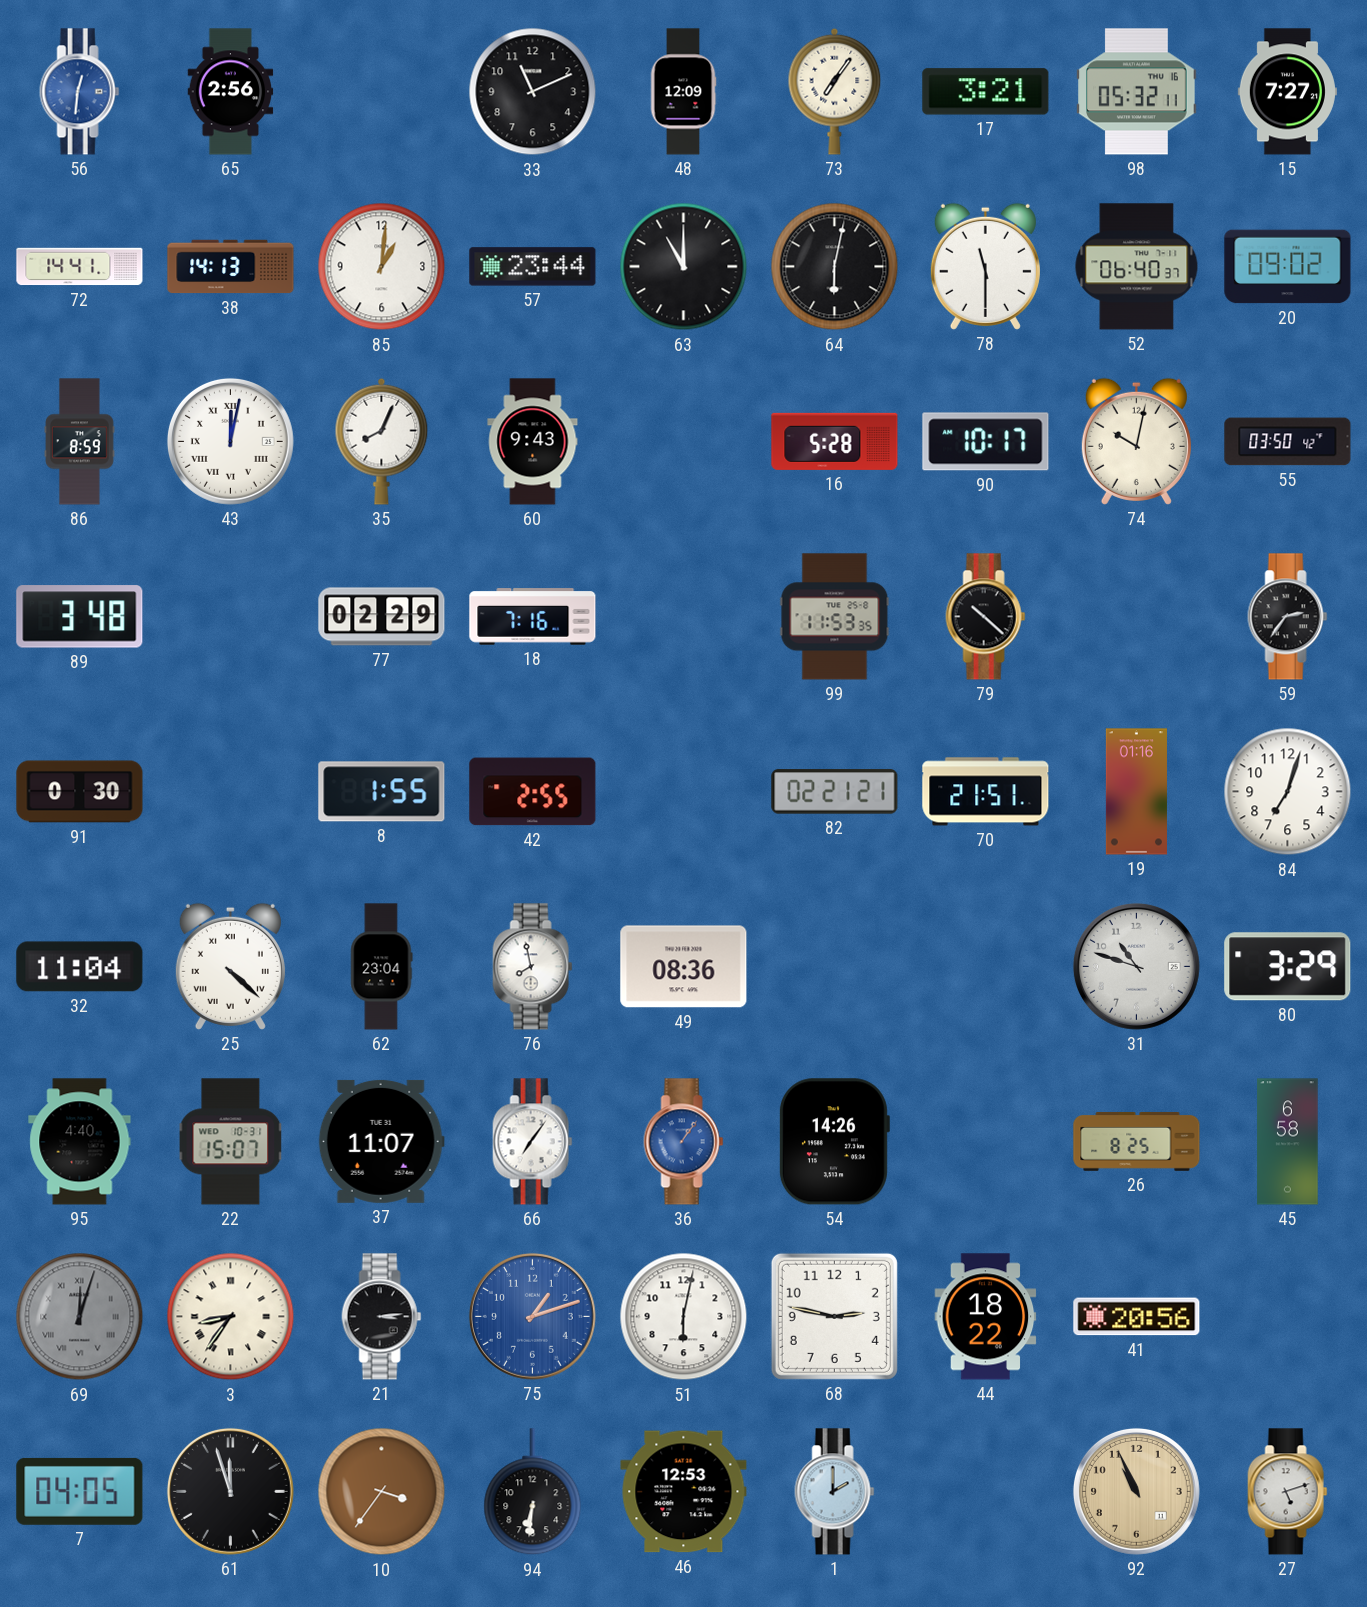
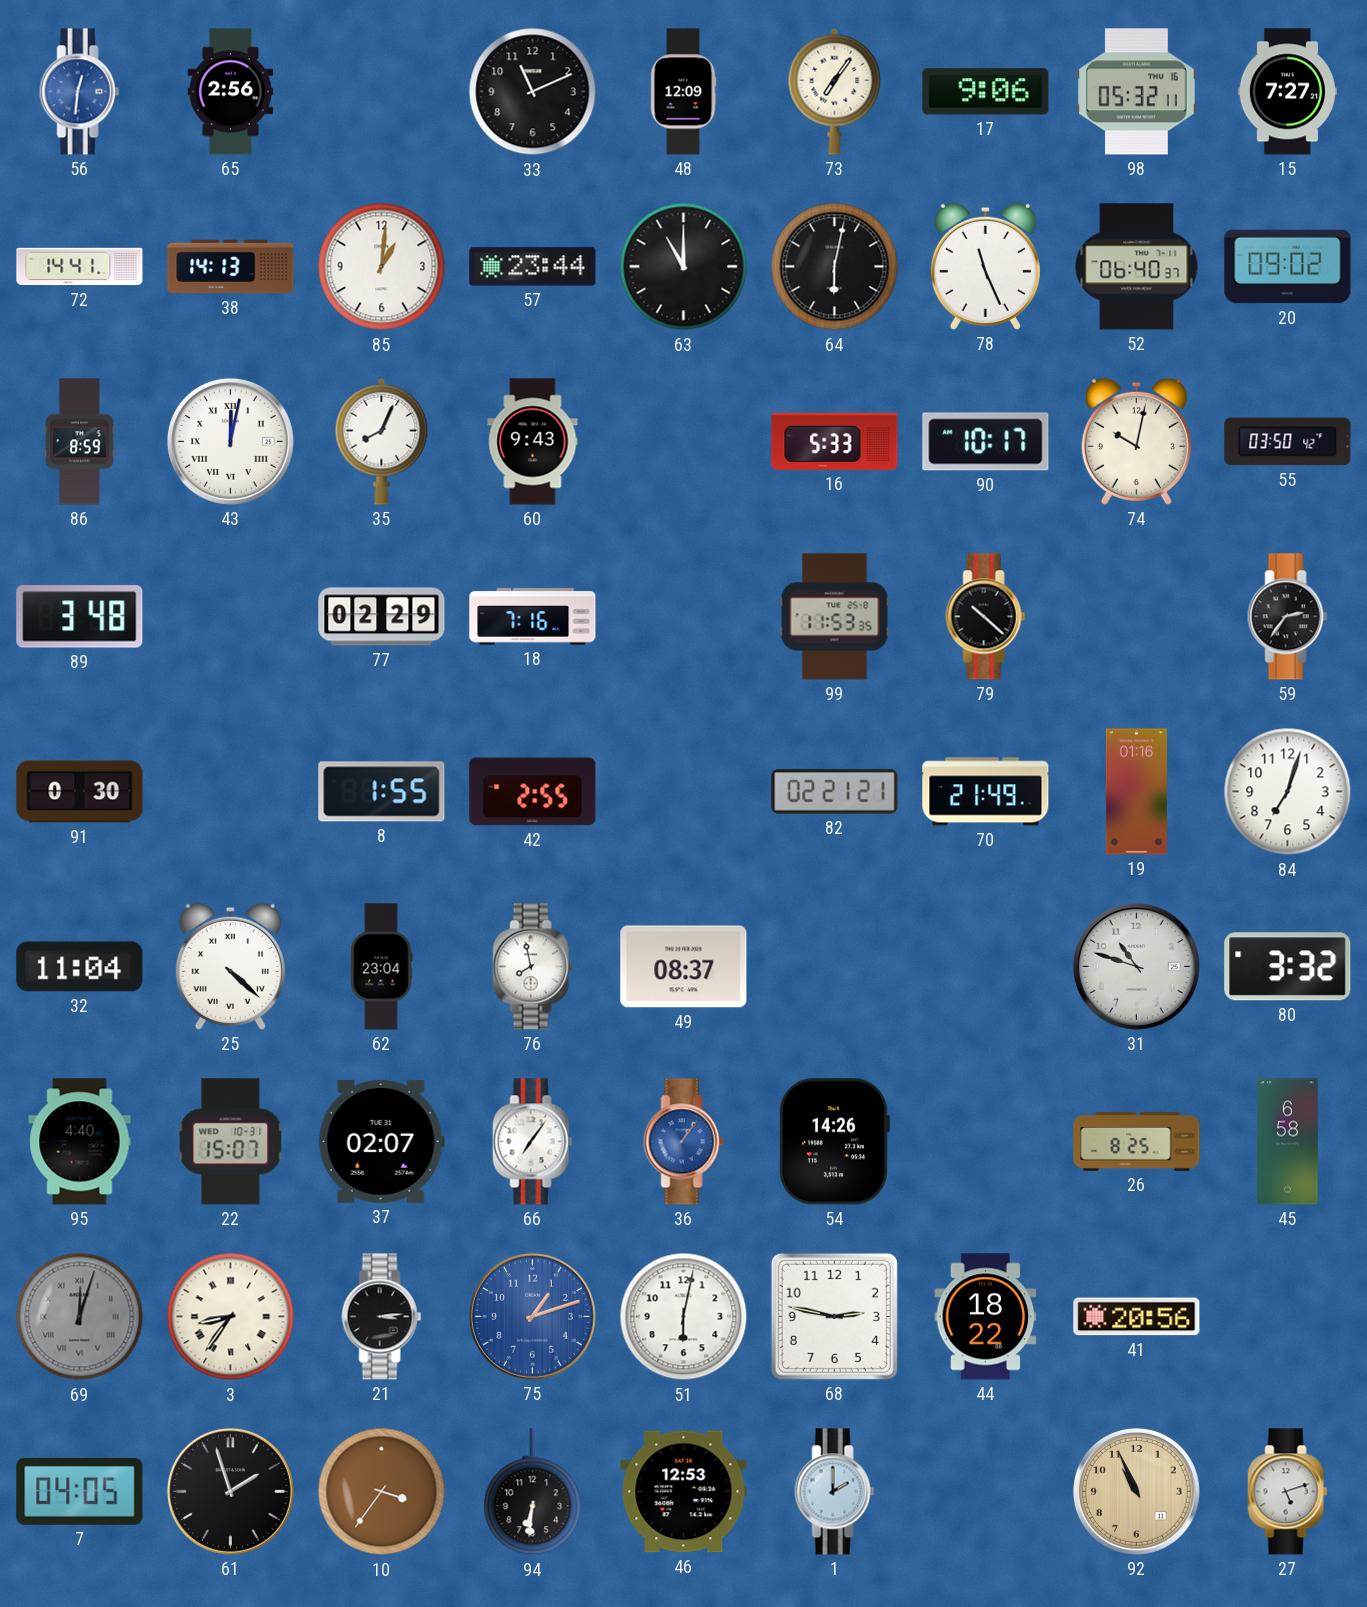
17: 3:21 -> 9:06 (986, 92)
78: 11:30 -> 11:26 (985, 266)
16: 5:28 -> 5:33 (835, 441)
70: 21:51 -> 21:49 (986, 792)
49: 08:36 -> 08:37 (684, 967)
80: 3:29 -> 3:32 (1288, 967)
37: 11:07 -> 02:07 (381, 1141)
61: 11:57 -> 1:57 (230, 1491)
